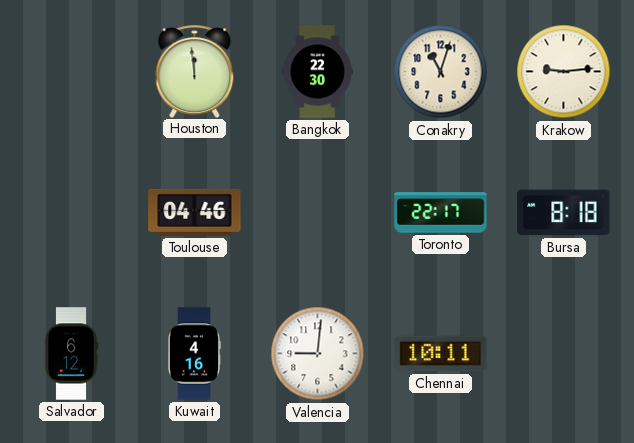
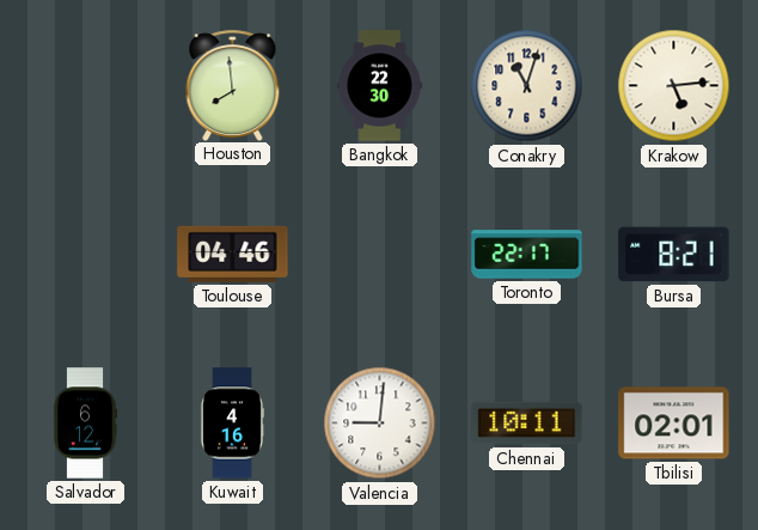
Houston: 11:59 -> 7:59 (233, 85)
Krakow: 9:14 -> 5:14 (674, 86)
Bursa: 8:18 -> 8:21 (674, 255)
Tbilisi: none -> 02:01 (674, 424)
